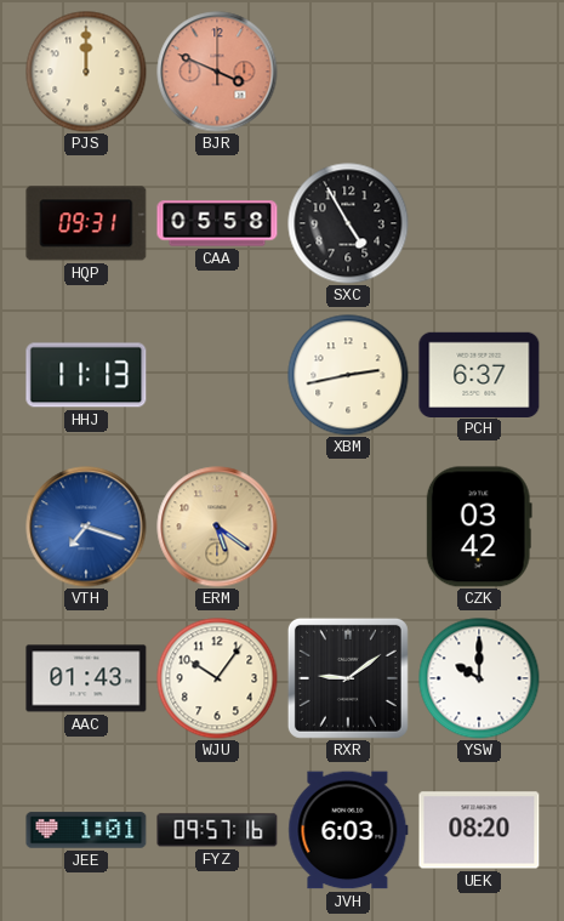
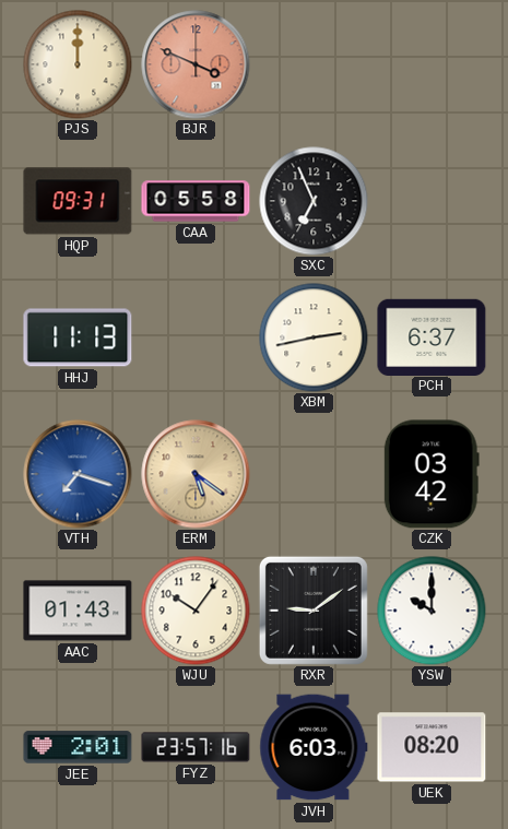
SXC: 4:55 -> 6:56 (314, 201)
JEE: 1:01 -> 2:01 (78, 747)
FYZ: 09:57 -> 23:57 (196, 747)
